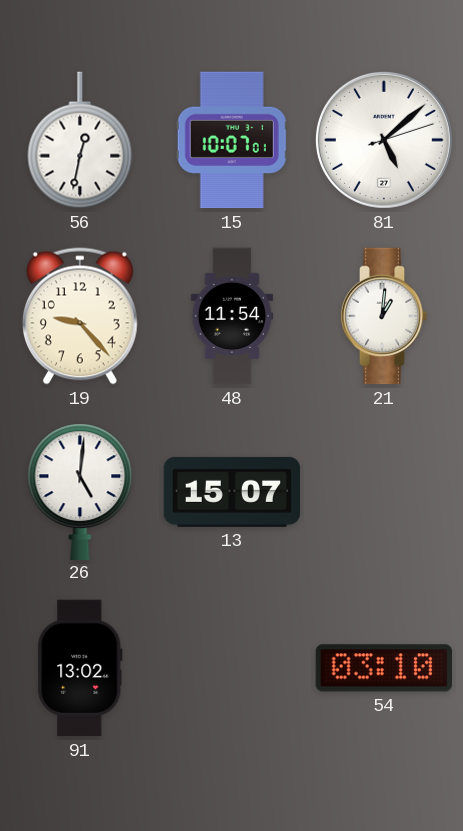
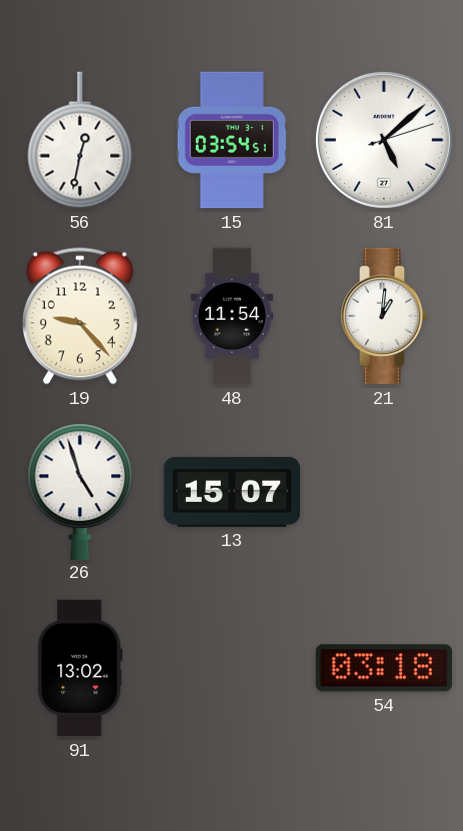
15: 10:07 -> 03:54 (232, 140)
26: 5:01 -> 4:57 (80, 491)
54: 03:10 -> 03:18 (383, 668)
